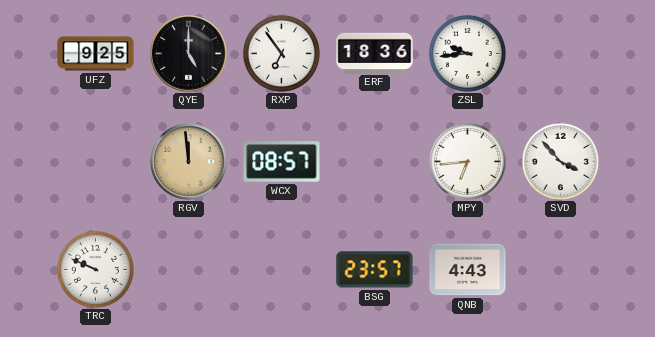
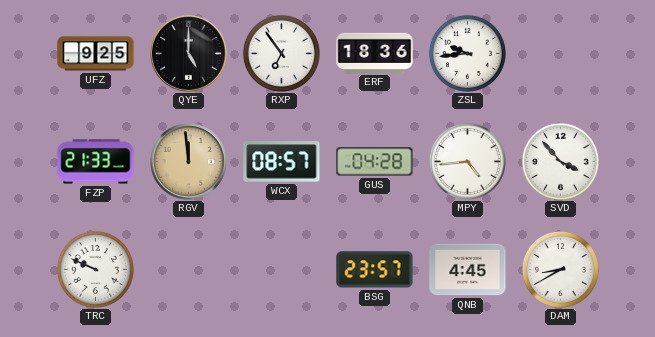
FZP: none -> 21:33 (96, 162)
GUS: none -> 04:28 (375, 162)
MPY: 6:44 -> 4:44 (467, 161)
QNB: 4:43 -> 4:45 (468, 270)
DAM: none -> 8:40 (560, 269)
